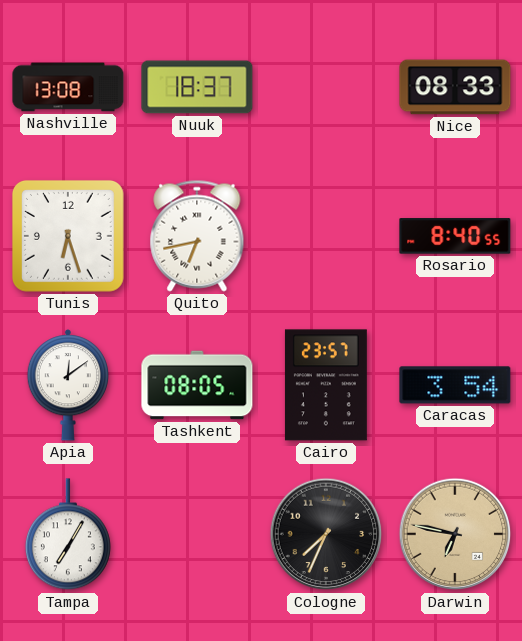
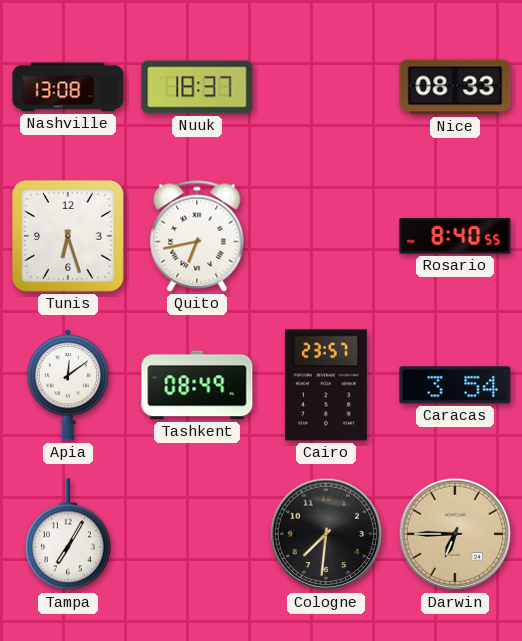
Tashkent: 08:05 -> 08:49 (197, 385)
Cologne: 7:34 -> 7:31 (326, 534)
Darwin: 6:47 -> 6:45 (455, 534)
